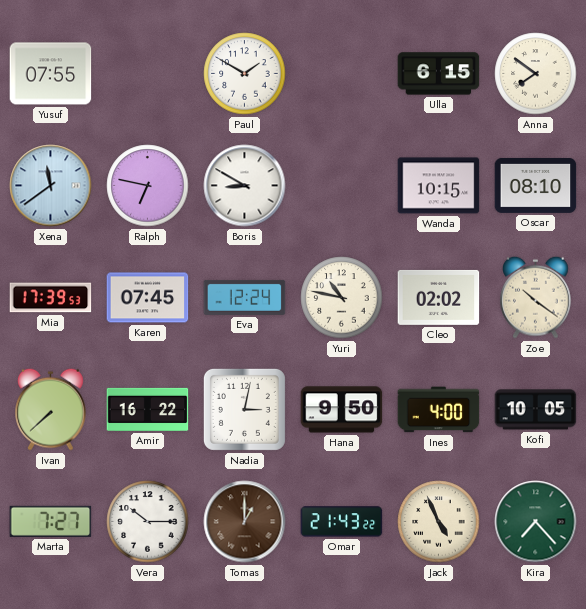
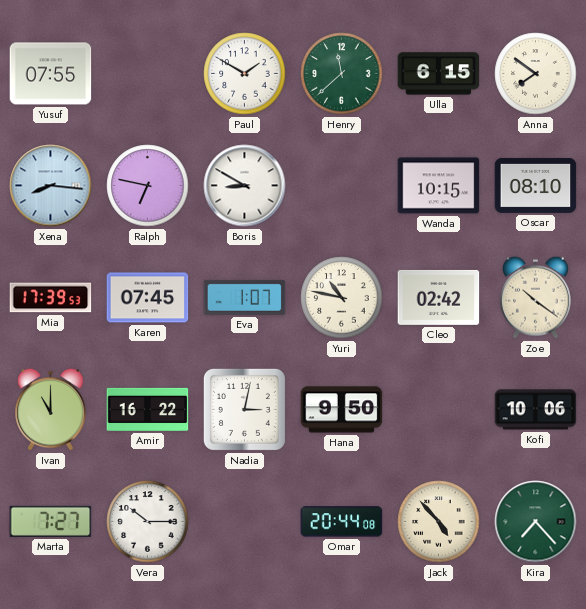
Henry: none -> 11:38 (342, 74)
Xena: 11:39 -> 8:16 (51, 186)
Eva: 12:24 -> 1:07 (245, 297)
Cleo: 02:02 -> 02:42 (439, 297)
Ivan: 7:38 -> 11:00 (51, 409)
Ines: 4:00 -> none (439, 410)
Kofi: 10:05 -> 10:06 (536, 410)
Tomas: 1:00 -> none (245, 522)
Omar: 21:43 -> 20:44 (342, 522)
Jack: 4:56 -> 4:53 (439, 522)
